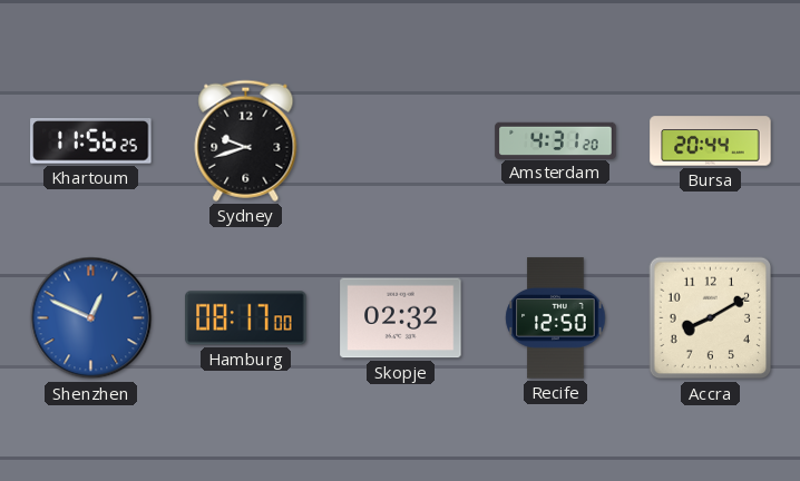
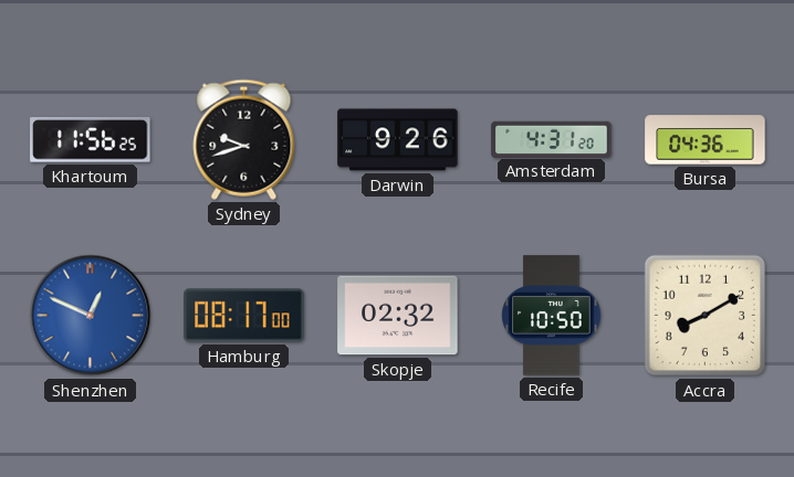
Darwin: none -> 9:26 (398, 140)
Bursa: 20:44 -> 04:36 (706, 140)
Recife: 12:50 -> 10:50 (552, 316)
